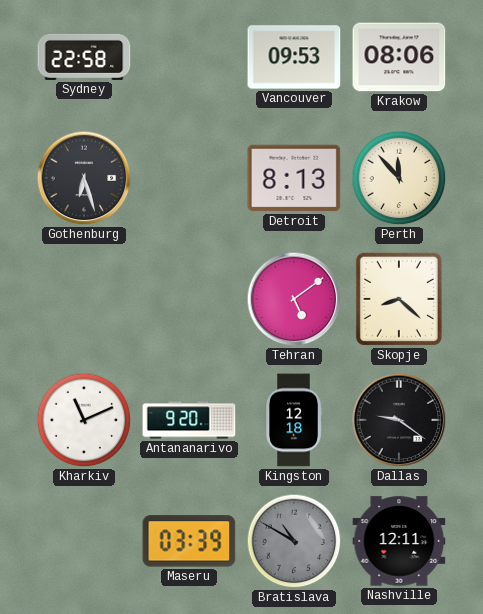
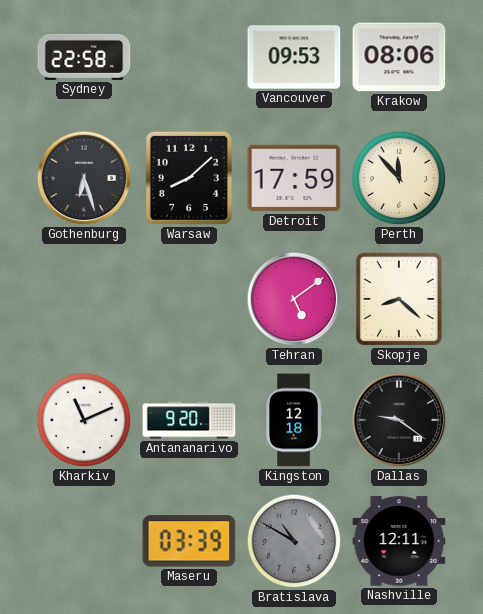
Warsaw: none -> 8:08 (189, 178)
Detroit: 8:13 -> 17:59 (294, 178)
